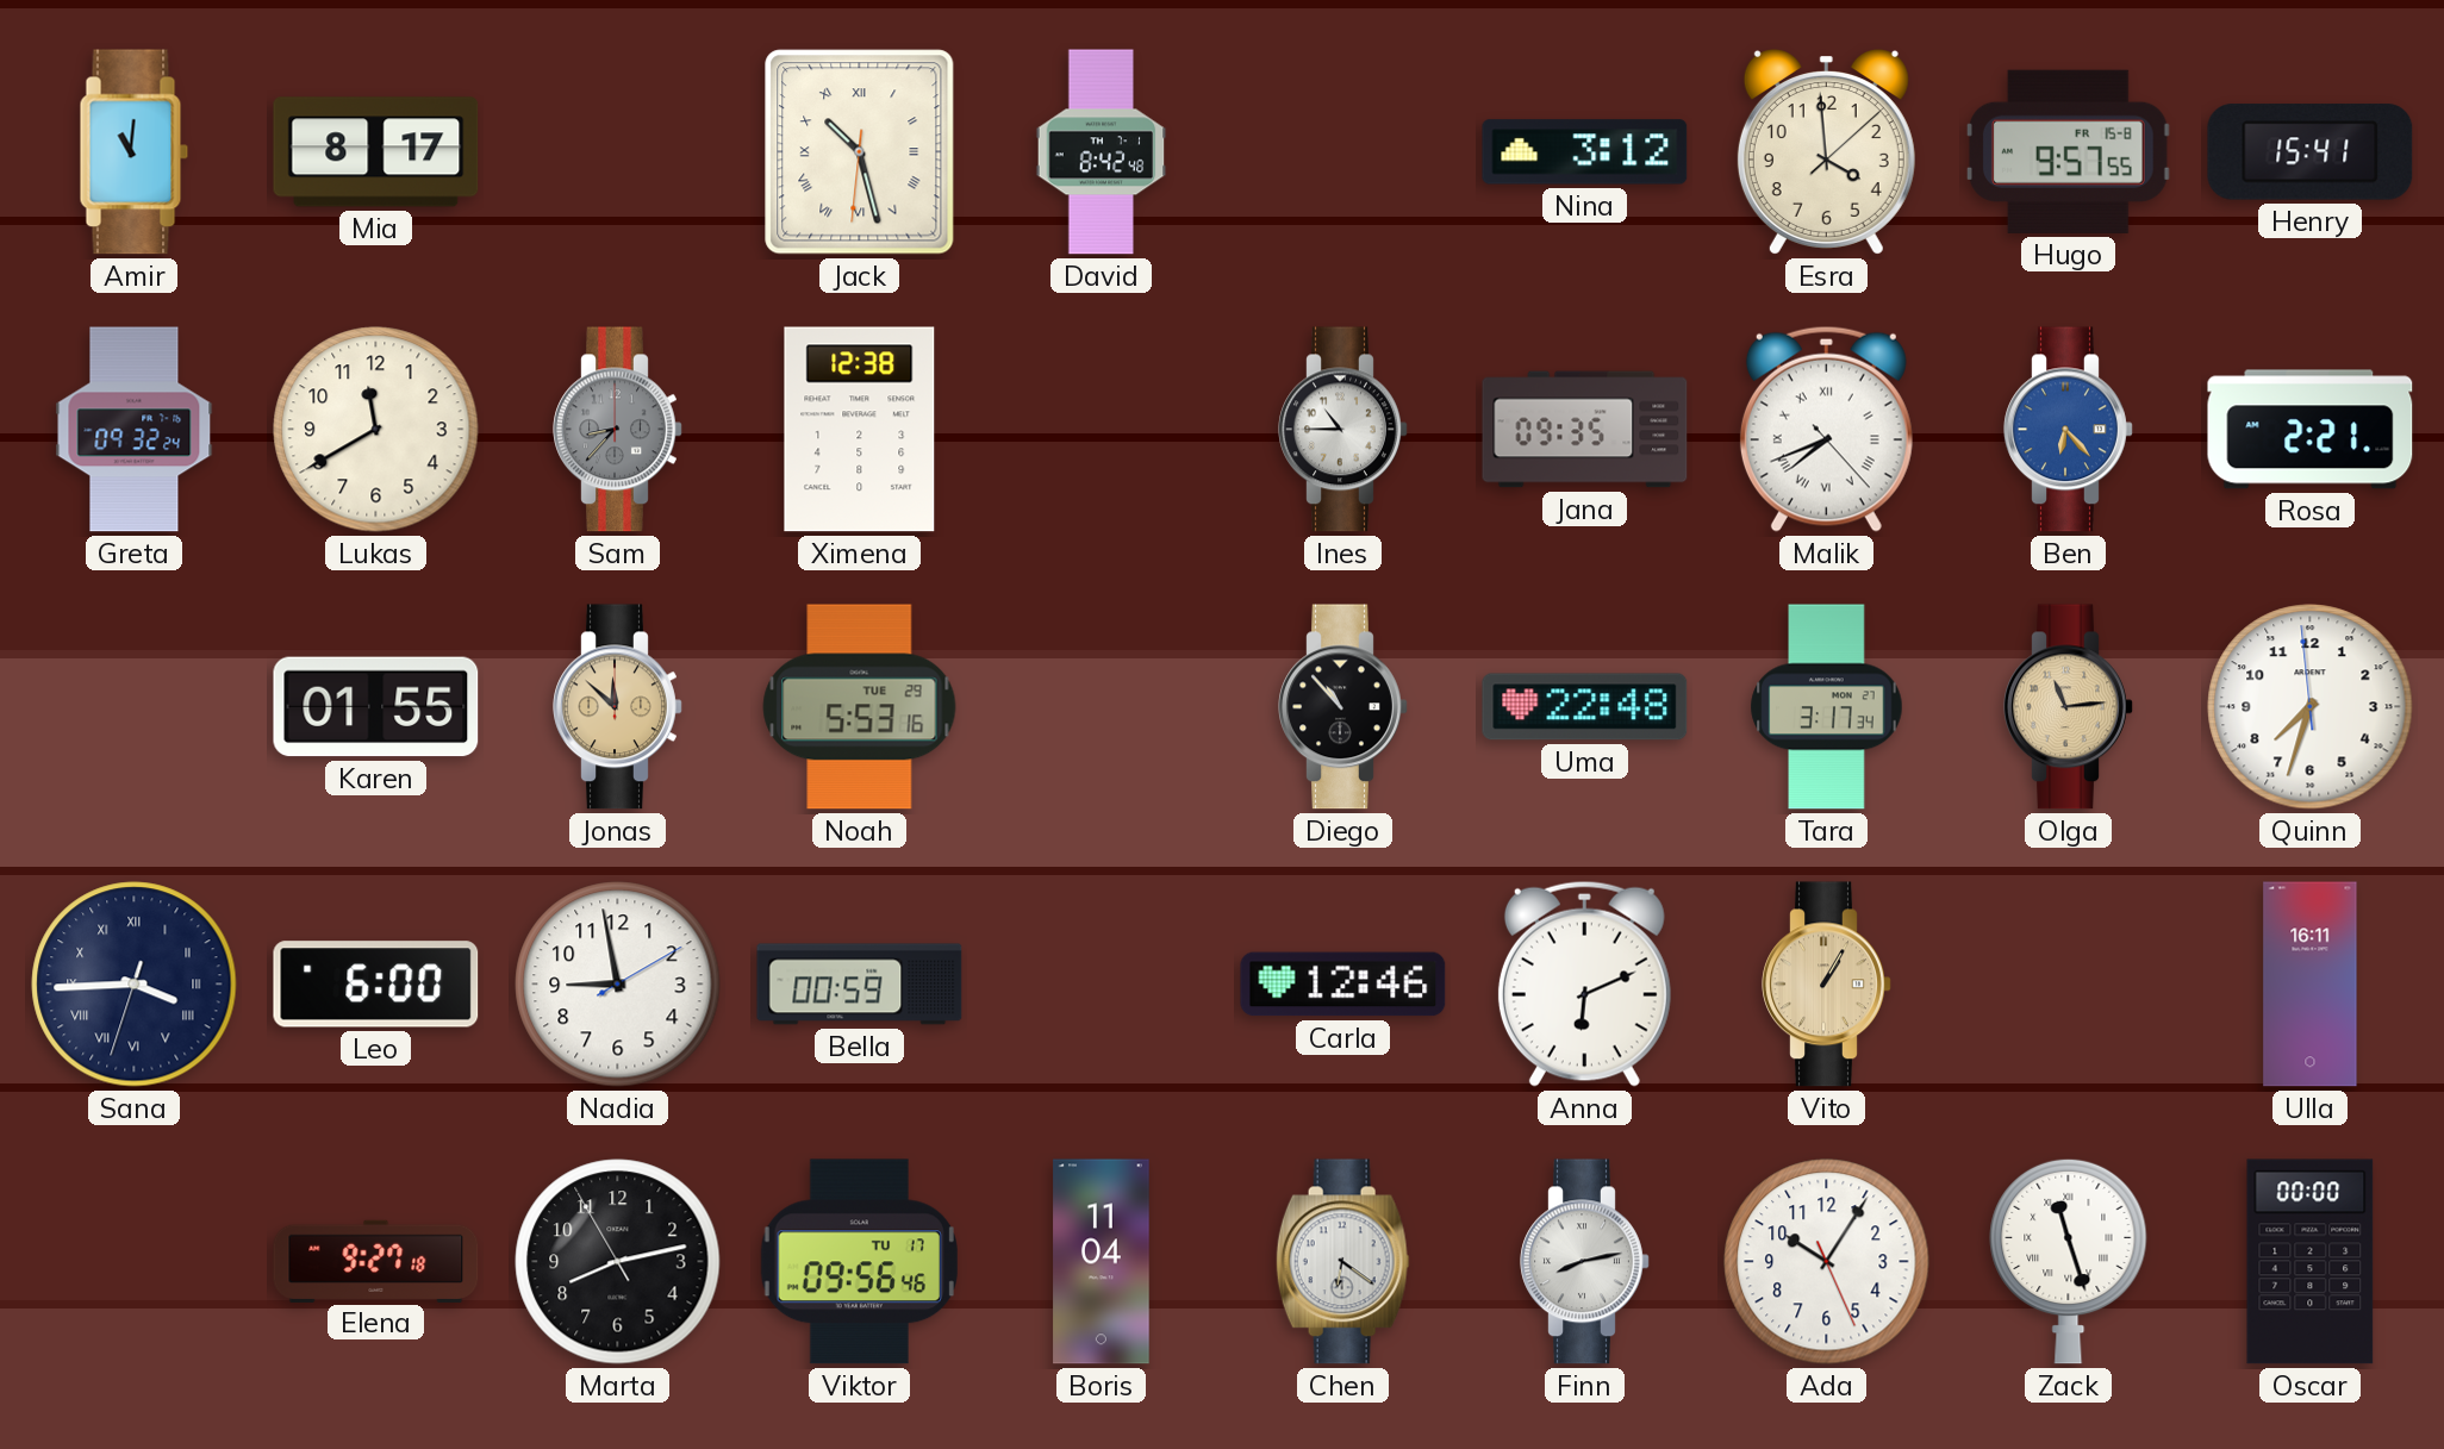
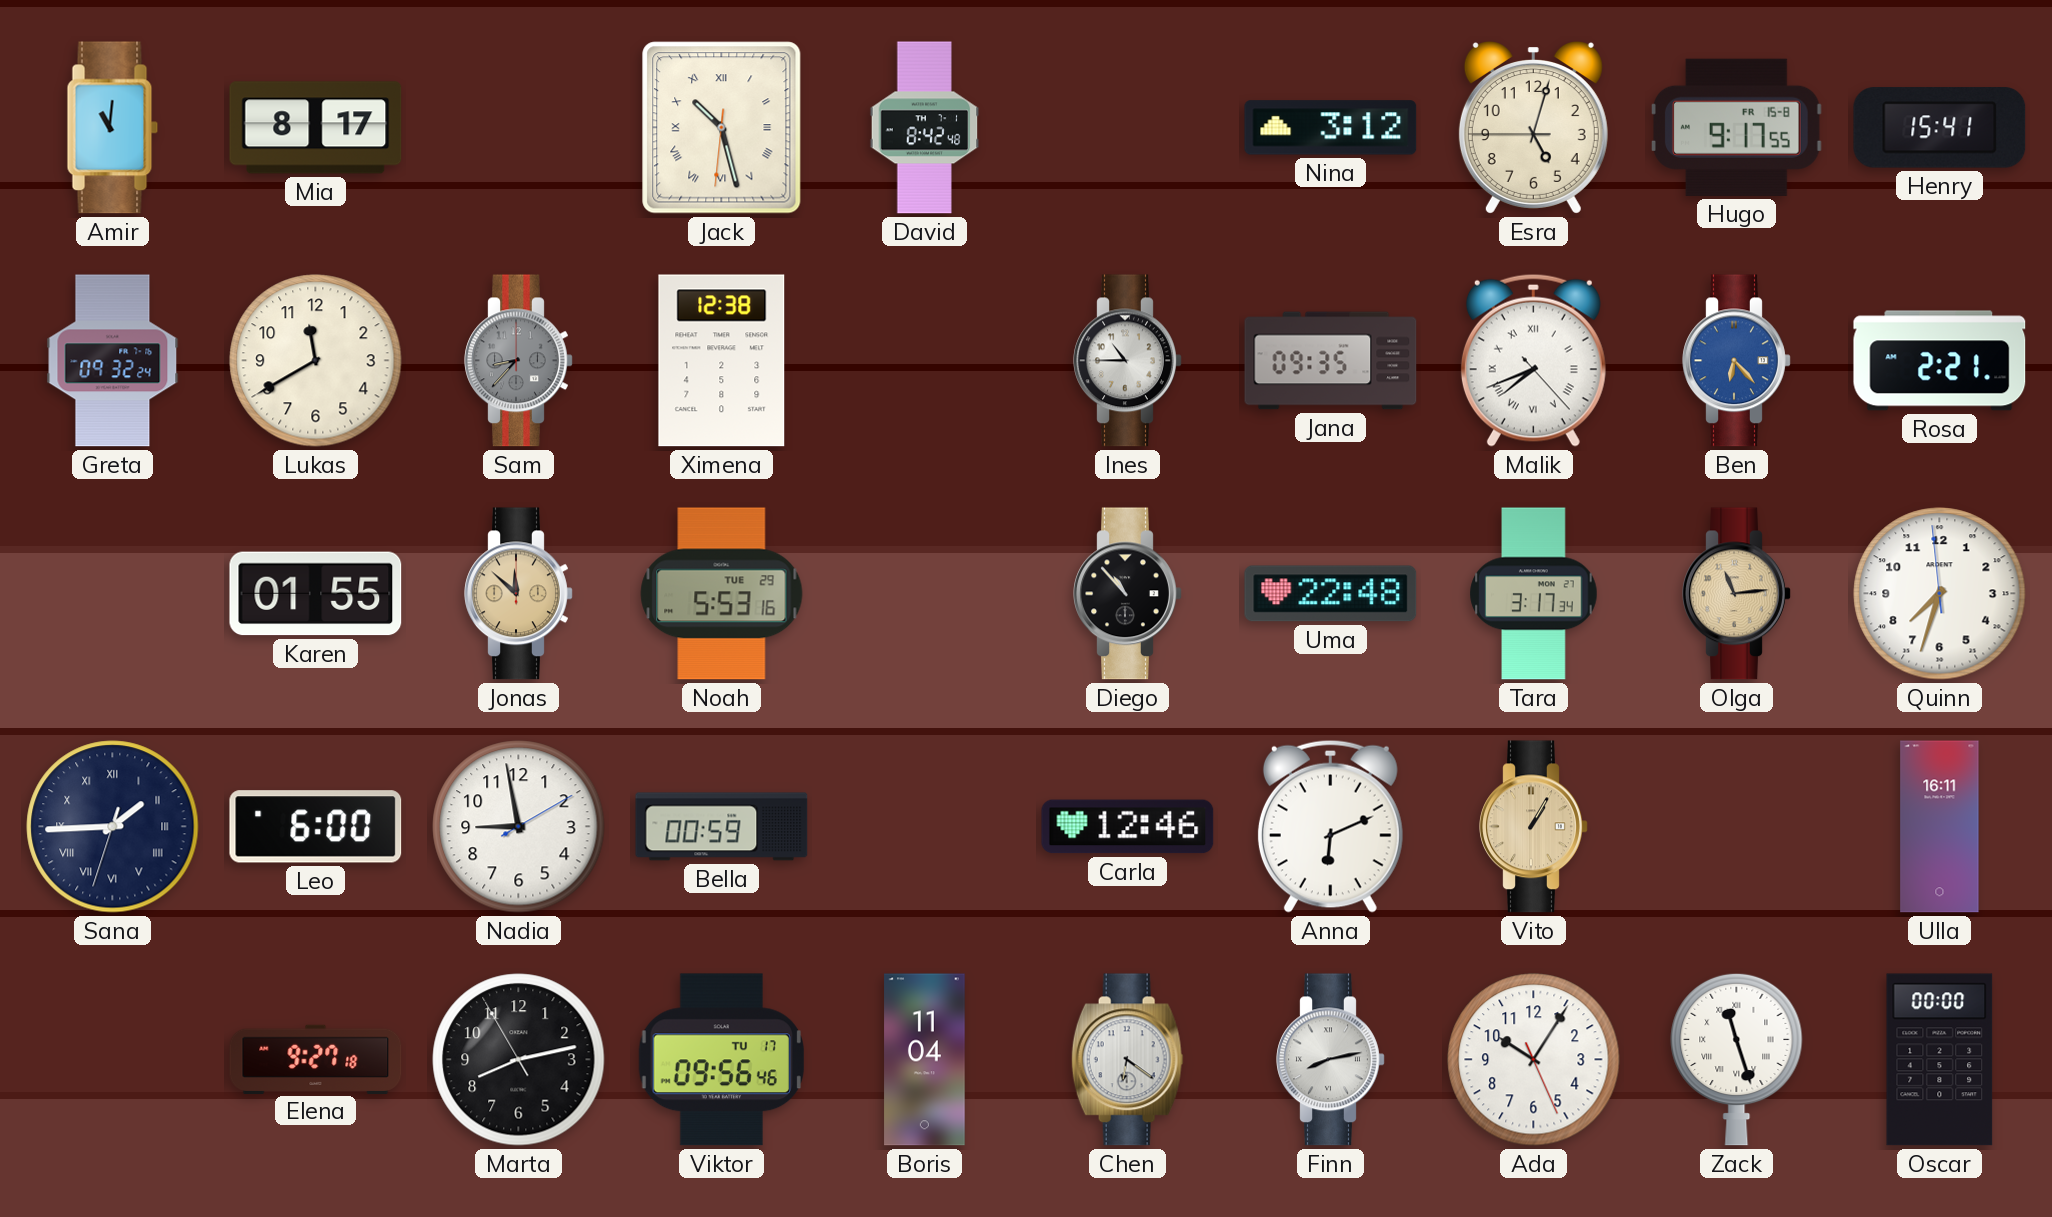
Esra: 3:59 -> 5:02 (1533, 128)
Hugo: 9:57 -> 9:17 (1736, 127)
Sana: 3:44 -> 1:44 (113, 827)
